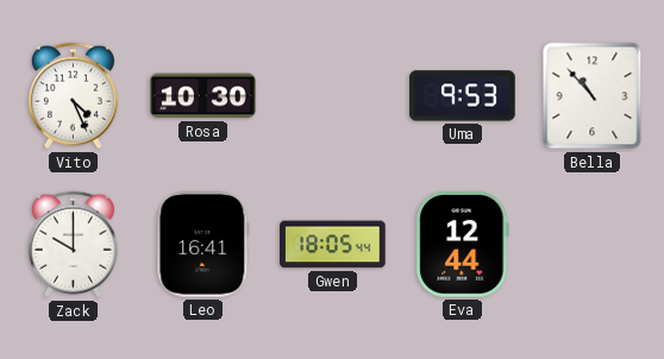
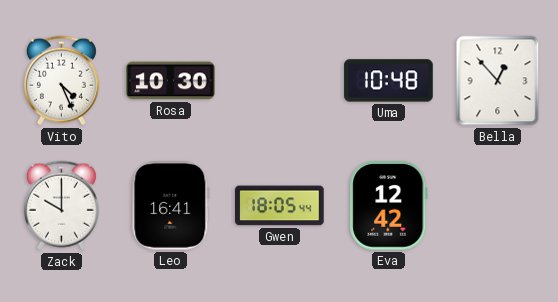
Uma: 9:53 -> 10:48 (389, 81)
Bella: 10:53 -> 12:53 (498, 81)
Eva: 12:44 -> 12:42 (389, 206)
